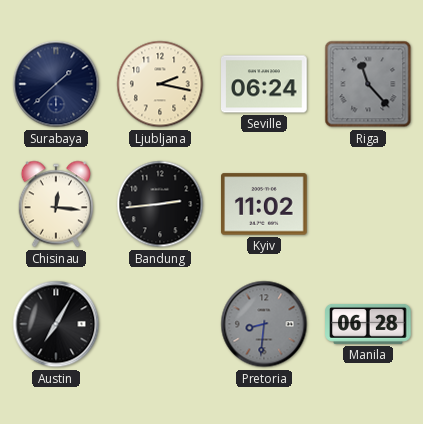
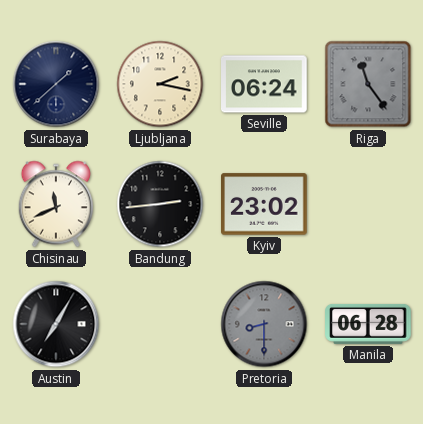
Riga: 11:23 -> 11:24 (368, 84)
Chisinau: 12:16 -> 11:41 (55, 204)
Kyiv: 11:02 -> 23:02 (264, 204)
Pretoria: 8:31 -> 8:30 (264, 324)
